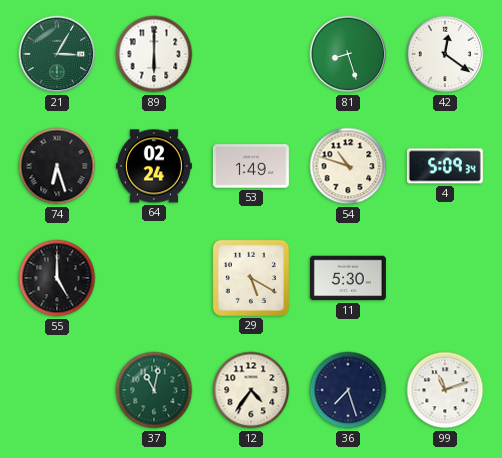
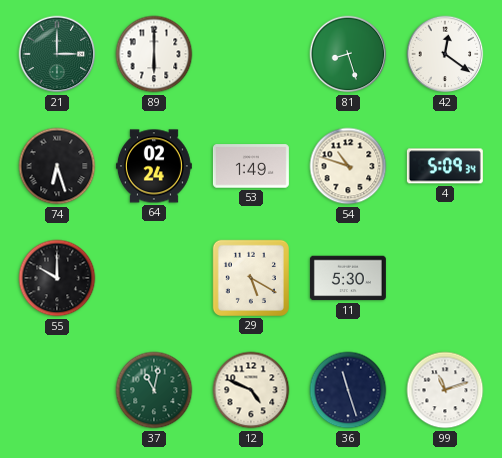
21: 3:05 -> 3:00 (57, 54)
55: 5:00 -> 10:00 (57, 278)
12: 4:36 -> 4:49 (251, 390)
36: 7:27 -> 11:27 (348, 390)
